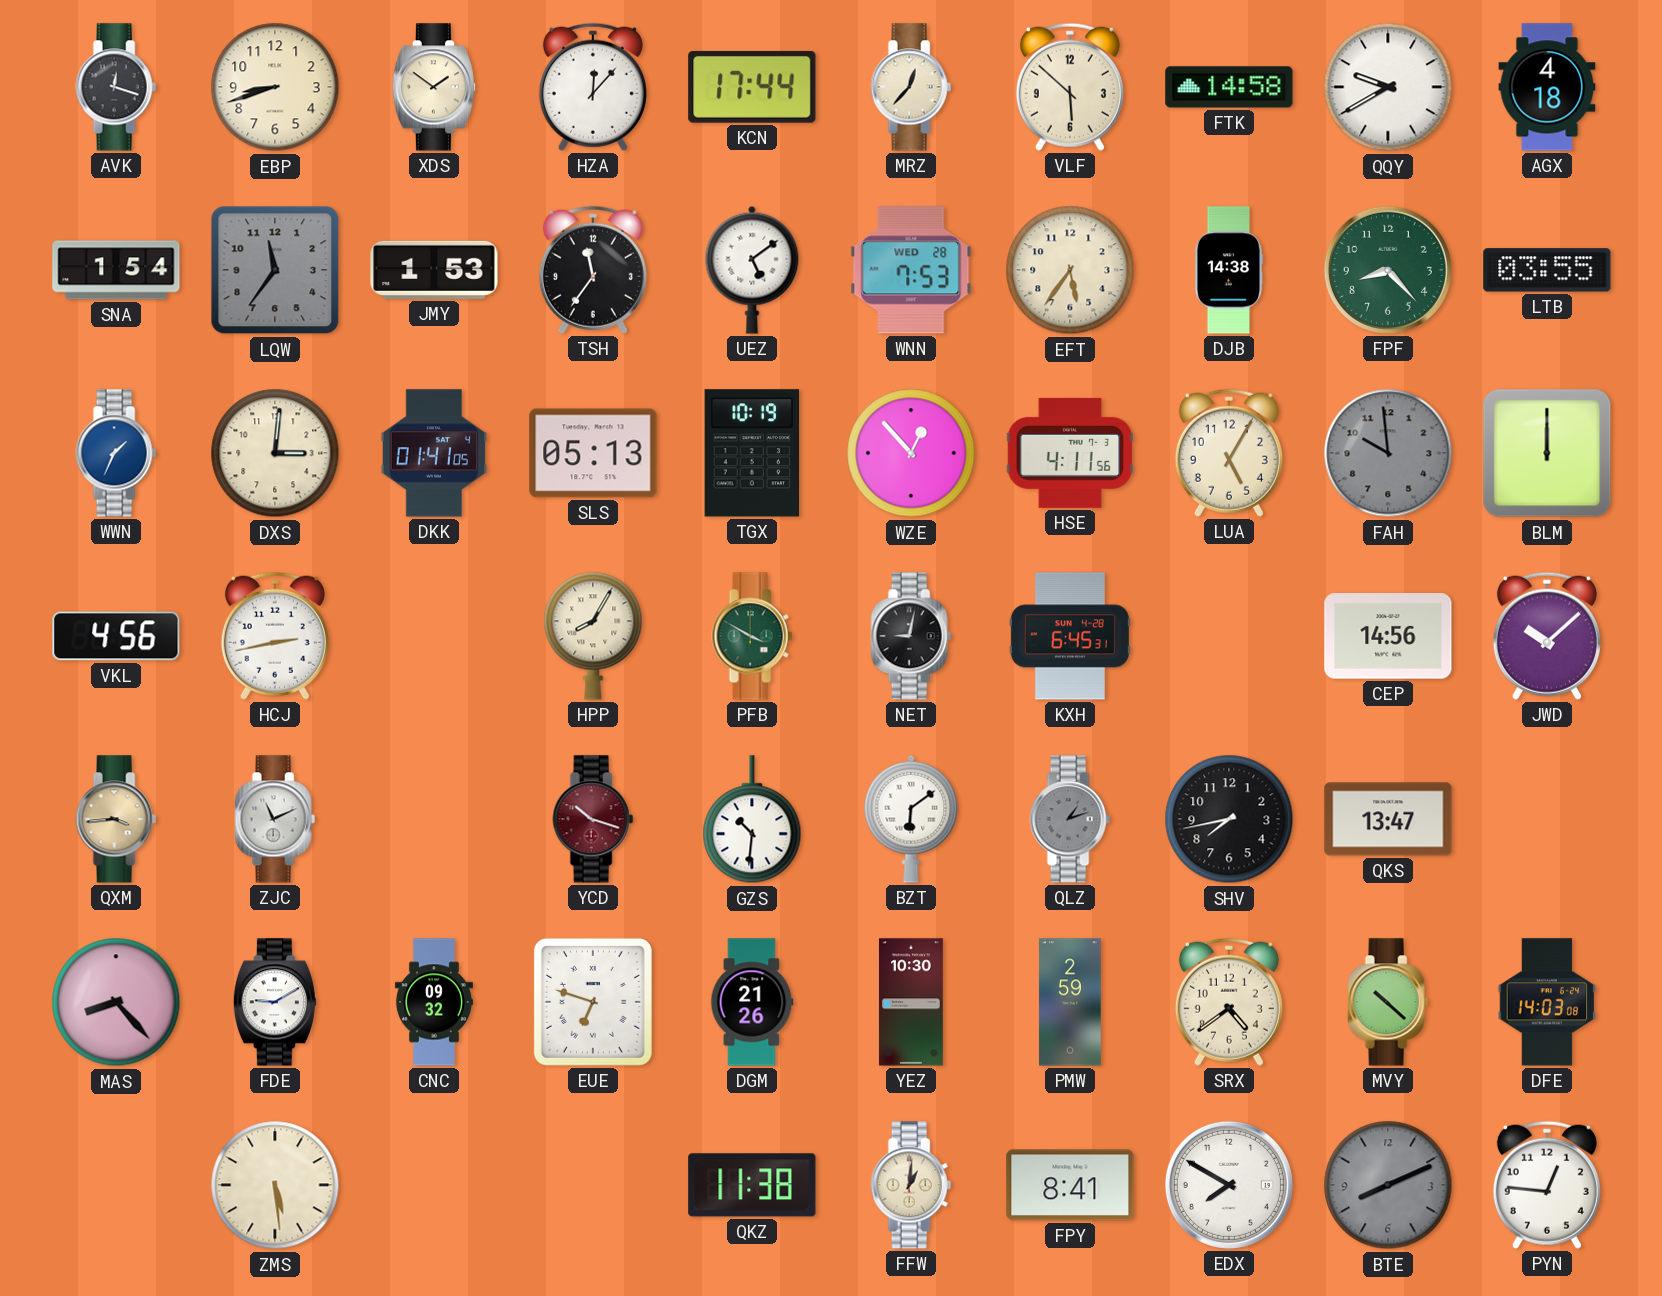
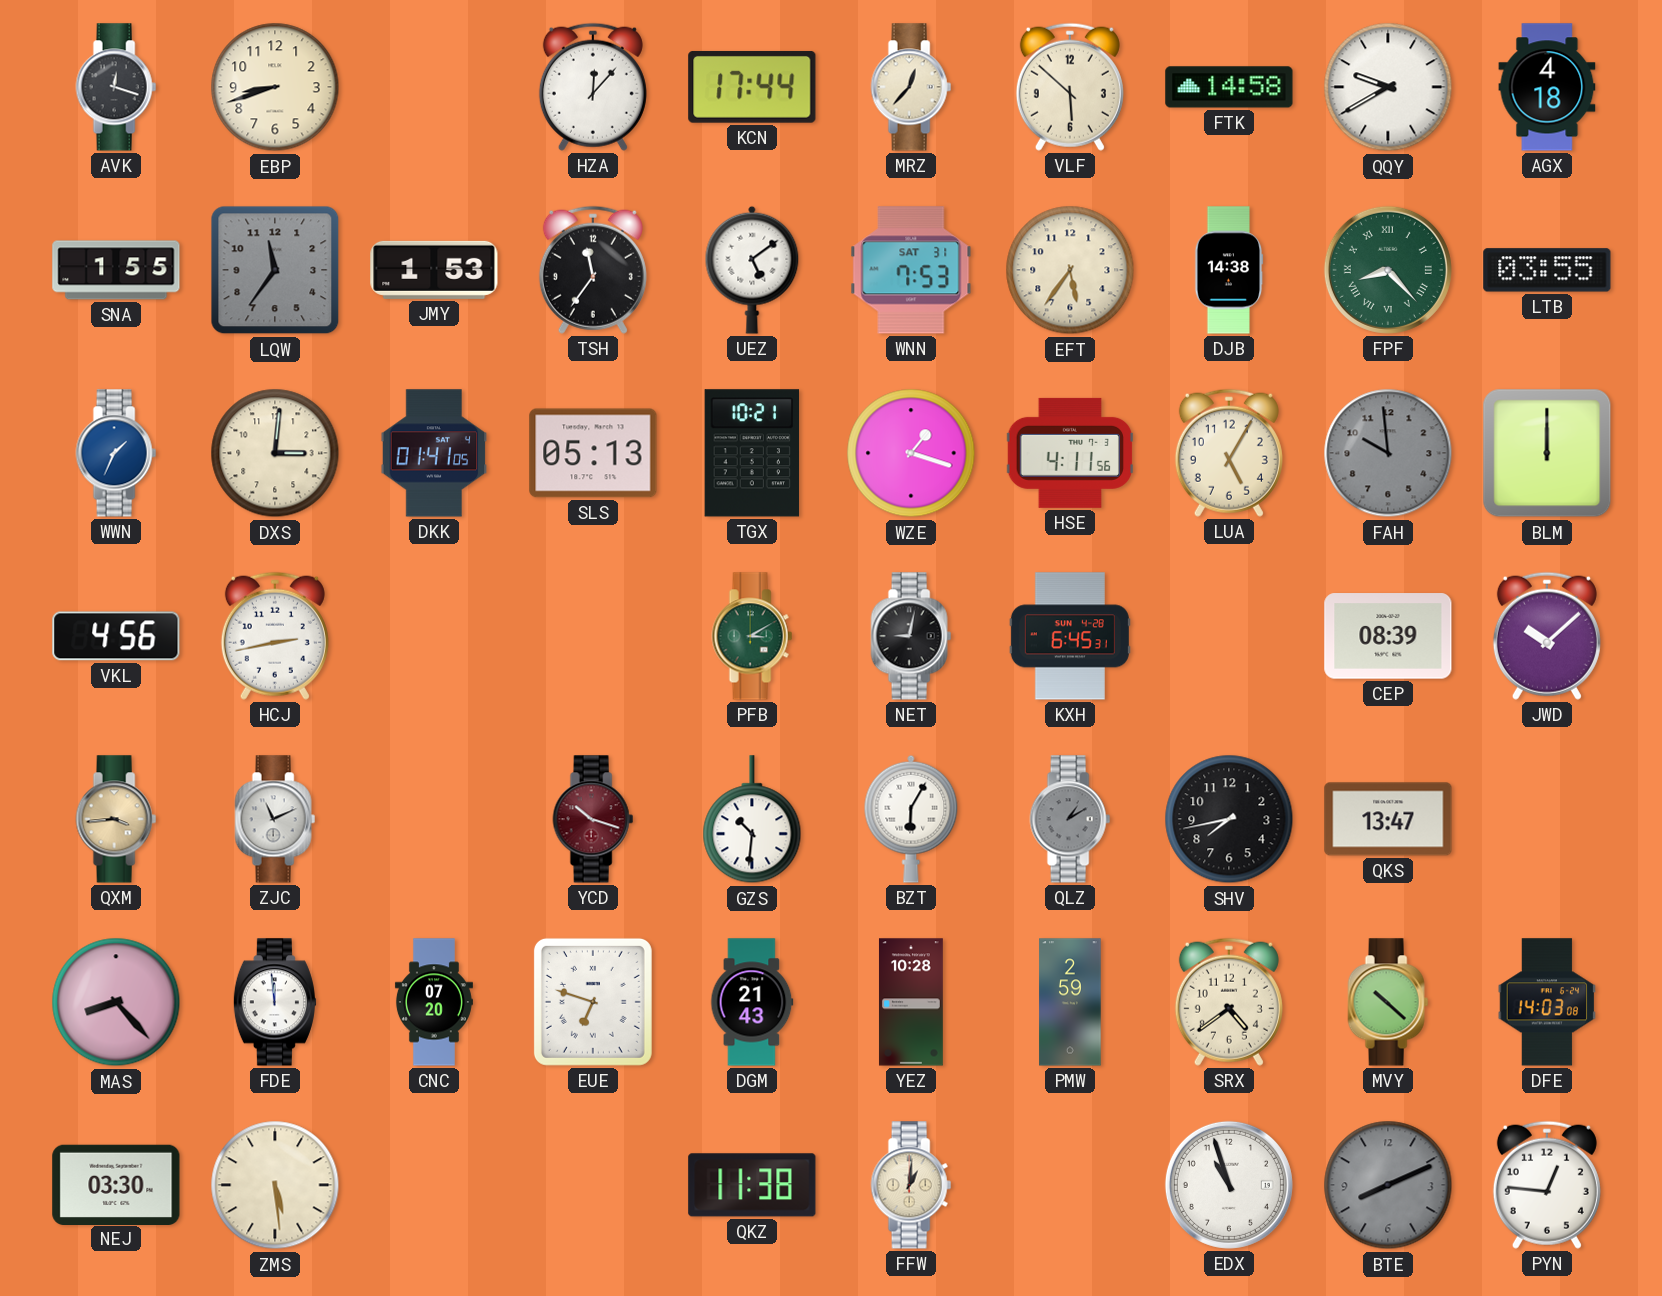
XDS: 1:51 -> none (434, 87)
SNA: 1:54 -> 1:55 (116, 270)
WNN date: WED 28 -> SAT 31 (911, 270)
FPF numerals: Arabic -> Roman (1388, 270)
TGX: 10:19 -> 10:21 (752, 453)
WZE: 12:53 -> 1:18 (911, 453)
HPP: 8:05 -> none (593, 636)
PFB: 3:50 -> 3:10 (752, 636)
CEP: 14:56 -> 08:39 (1388, 636)
BZT: 6:09 -> 6:05 (911, 819)
QLZ: 1:12 -> 1:10 (1070, 819)
FDE: 9:10 -> 11:59 (275, 1002)
CNC: 09:32 -> 07:20 (434, 1002)
DGM: 21:26 -> 21:43 (752, 1002)
YEZ: 10:30 -> 10:28 (911, 1002)
NEJ: none -> 03:30 (116, 1184)
FPY: 8:41 -> none (1070, 1185)
EDX: 7:50 -> 10:57 (1229, 1185)
